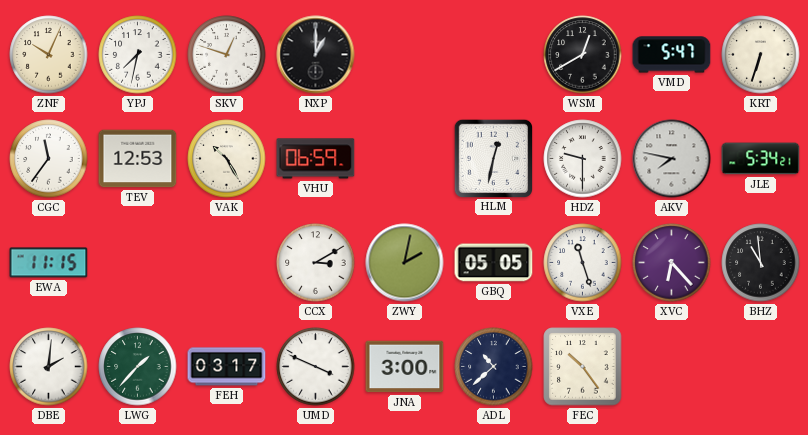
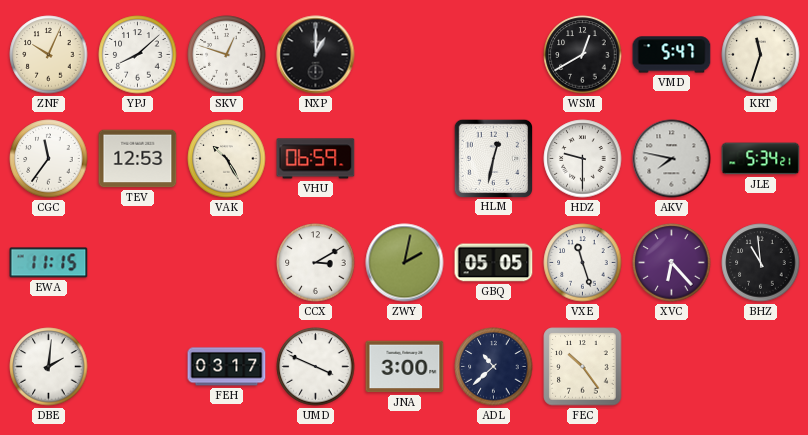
YPJ: 7:32 -> 8:08 (138, 55)
KRT: 6:33 -> 11:33 (761, 55)
LWG: 1:37 -> none (138, 367)
